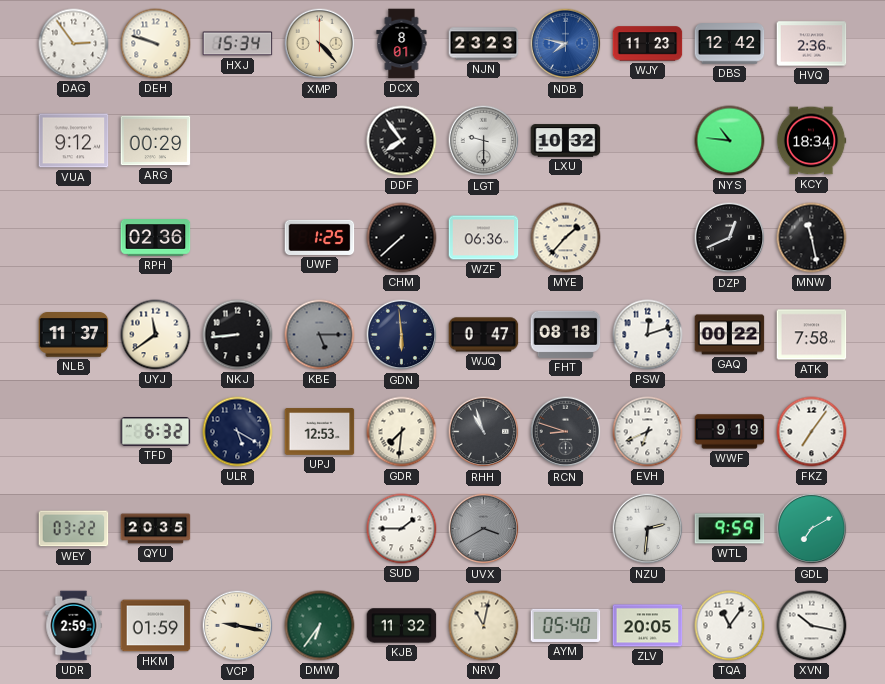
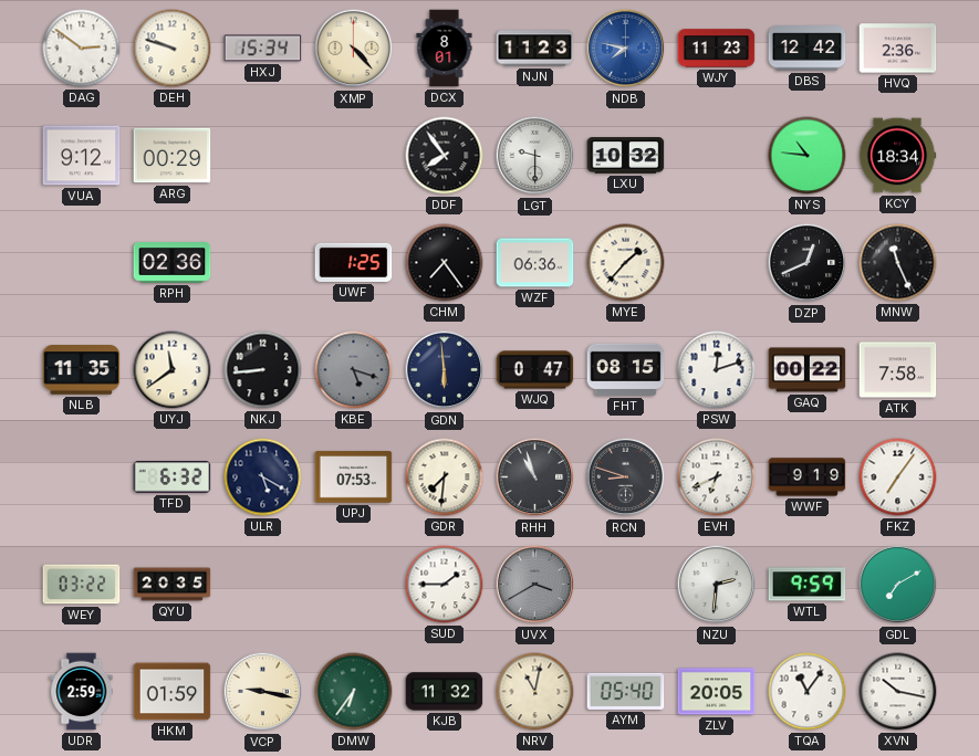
DAG: 2:54 -> 2:51 (82, 49)
NJN: 23:23 -> 11:23 (535, 49)
CHM: 7:38 -> 7:24 (445, 263)
MNW: 11:28 -> 11:26 (898, 263)
NLB: 11:37 -> 11:35 (82, 370)
KBE: 5:15 -> 5:18 (354, 370)
FHT: 08:18 -> 08:15 (626, 369)
UPJ: 12:53 -> 07:53 (354, 477)
